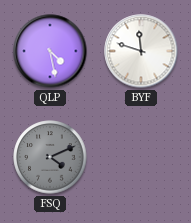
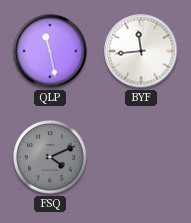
QLP: 4:28 -> 11:28 (50, 51)
BYF: 11:48 -> 11:44 (141, 51)
